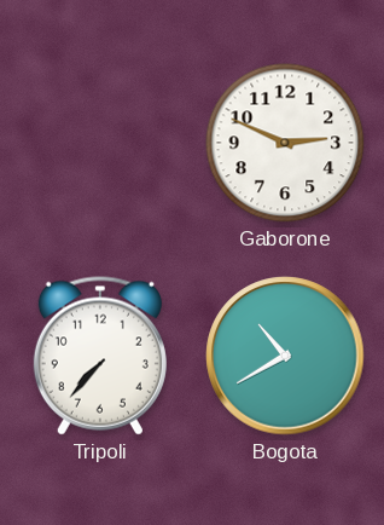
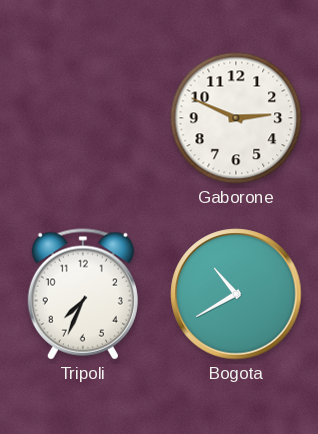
Tripoli: 7:37 -> 7:34 (83, 294)
